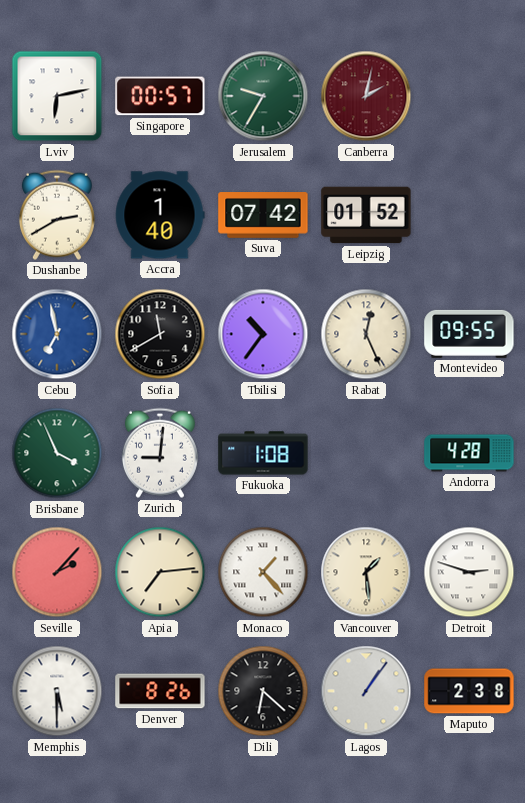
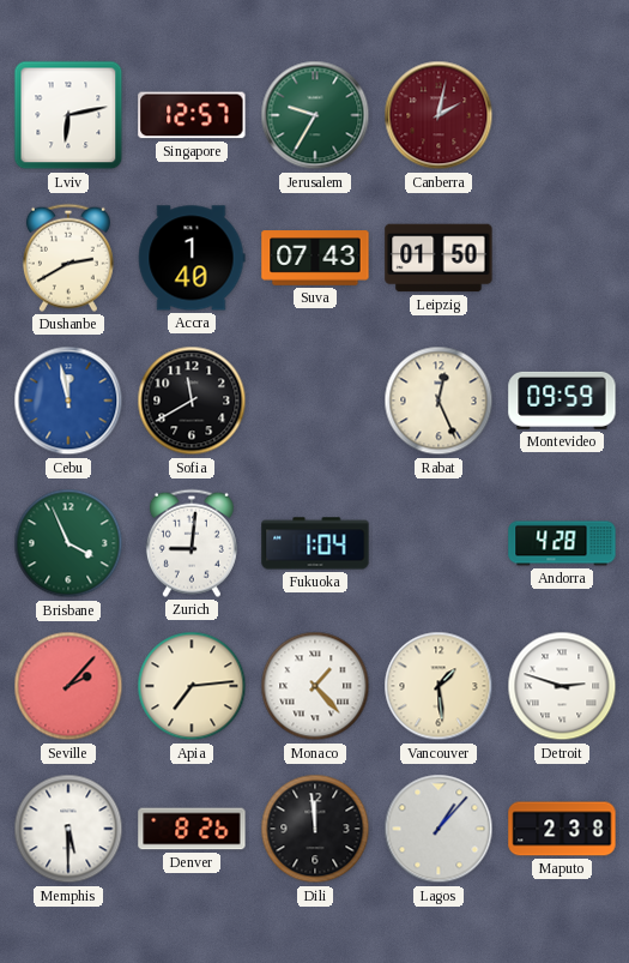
Singapore: 00:57 -> 12:57 (192, 115)
Suva: 07:42 -> 07:43 (315, 258)
Leipzig: 01:52 -> 01:50 (439, 258)
Cebu: 6:58 -> 11:58 (68, 401)
Tbilisi: 10:36 -> none (263, 334)
Montevideo: 09:55 -> 09:59 (562, 401)
Fukuoka: 1:08 -> 1:04 (315, 543)
Dili: 6:22 -> 11:59 (315, 829)
Lagos: 1:06 -> 1:07 (439, 829)
